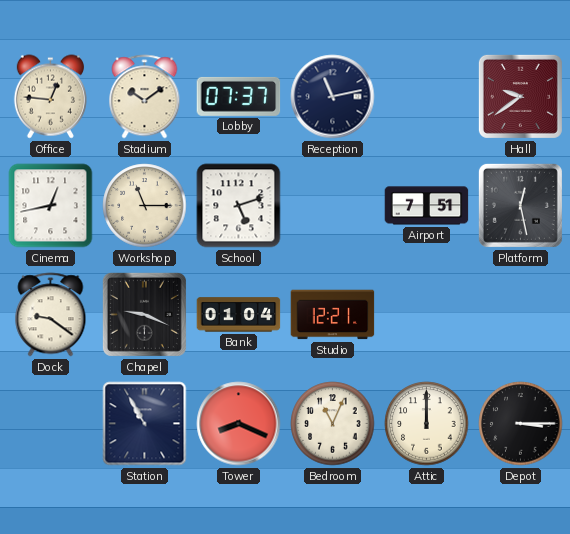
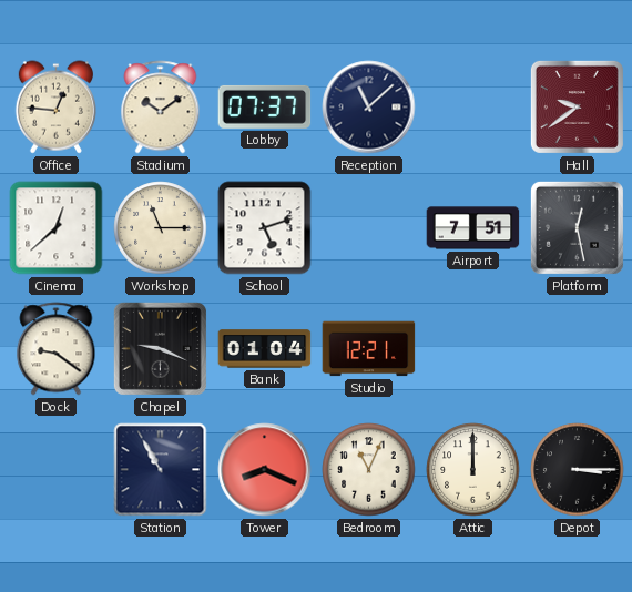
Reception: 11:13 -> 11:08 (369, 108)
Cinema: 12:43 -> 12:38 (57, 228)
